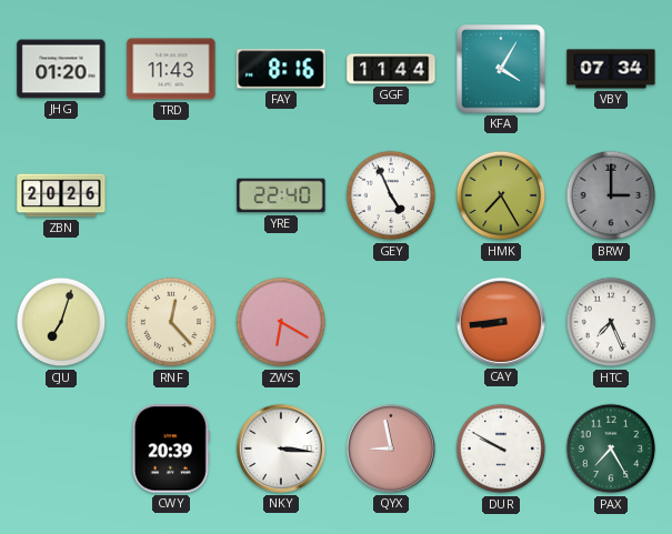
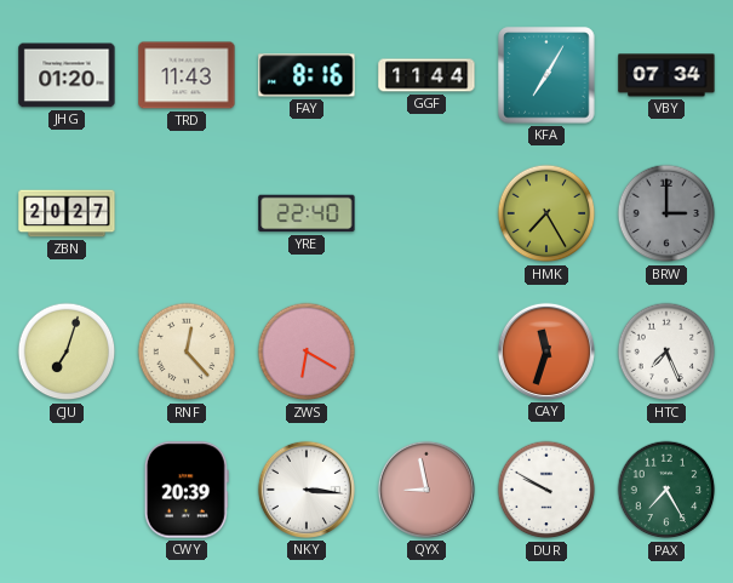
KFA: 4:05 -> 7:05 (546, 75)
ZBN: 20:26 -> 20:27 (67, 213)
GEY: 4:56 -> none (391, 195)
CAY: 8:44 -> 11:33 (546, 351)
